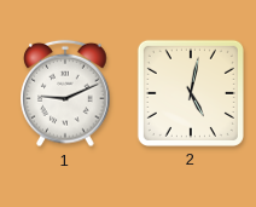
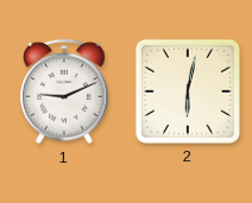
2: 5:02 -> 6:02 (188, 91)
